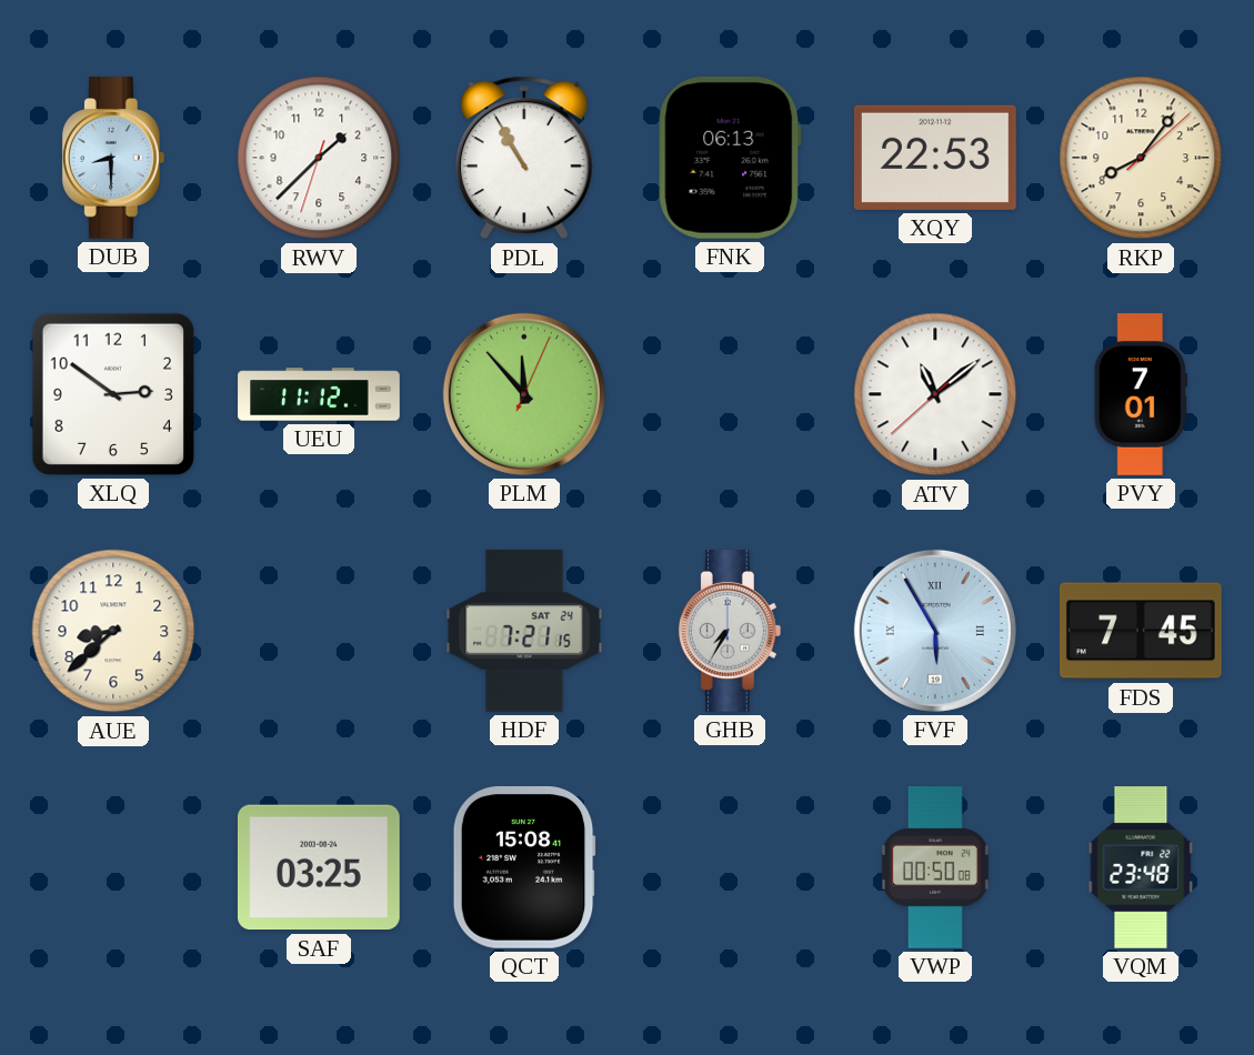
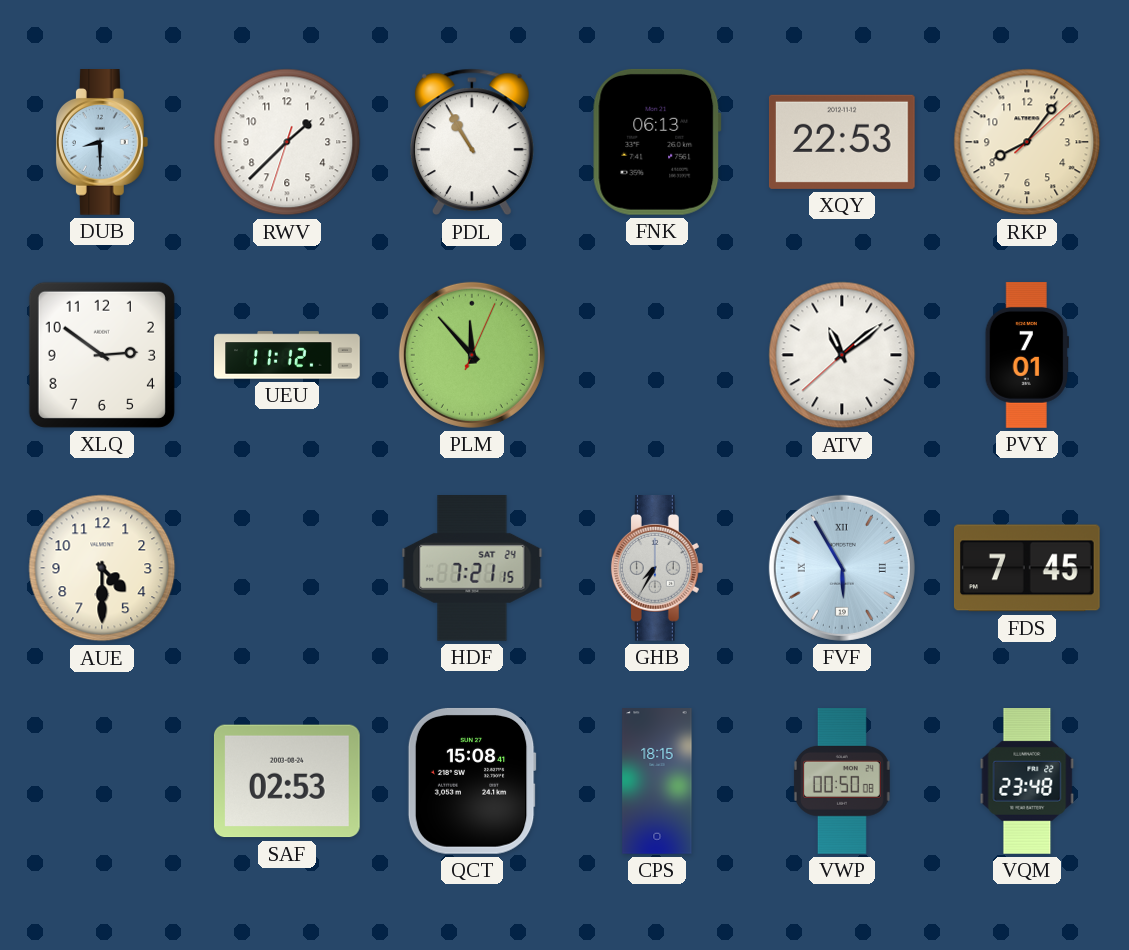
AUE: 8:38 -> 4:30 (102, 568)
SAF: 03:25 -> 02:53 (287, 781)
CPS: none -> 18:15 (657, 781)
